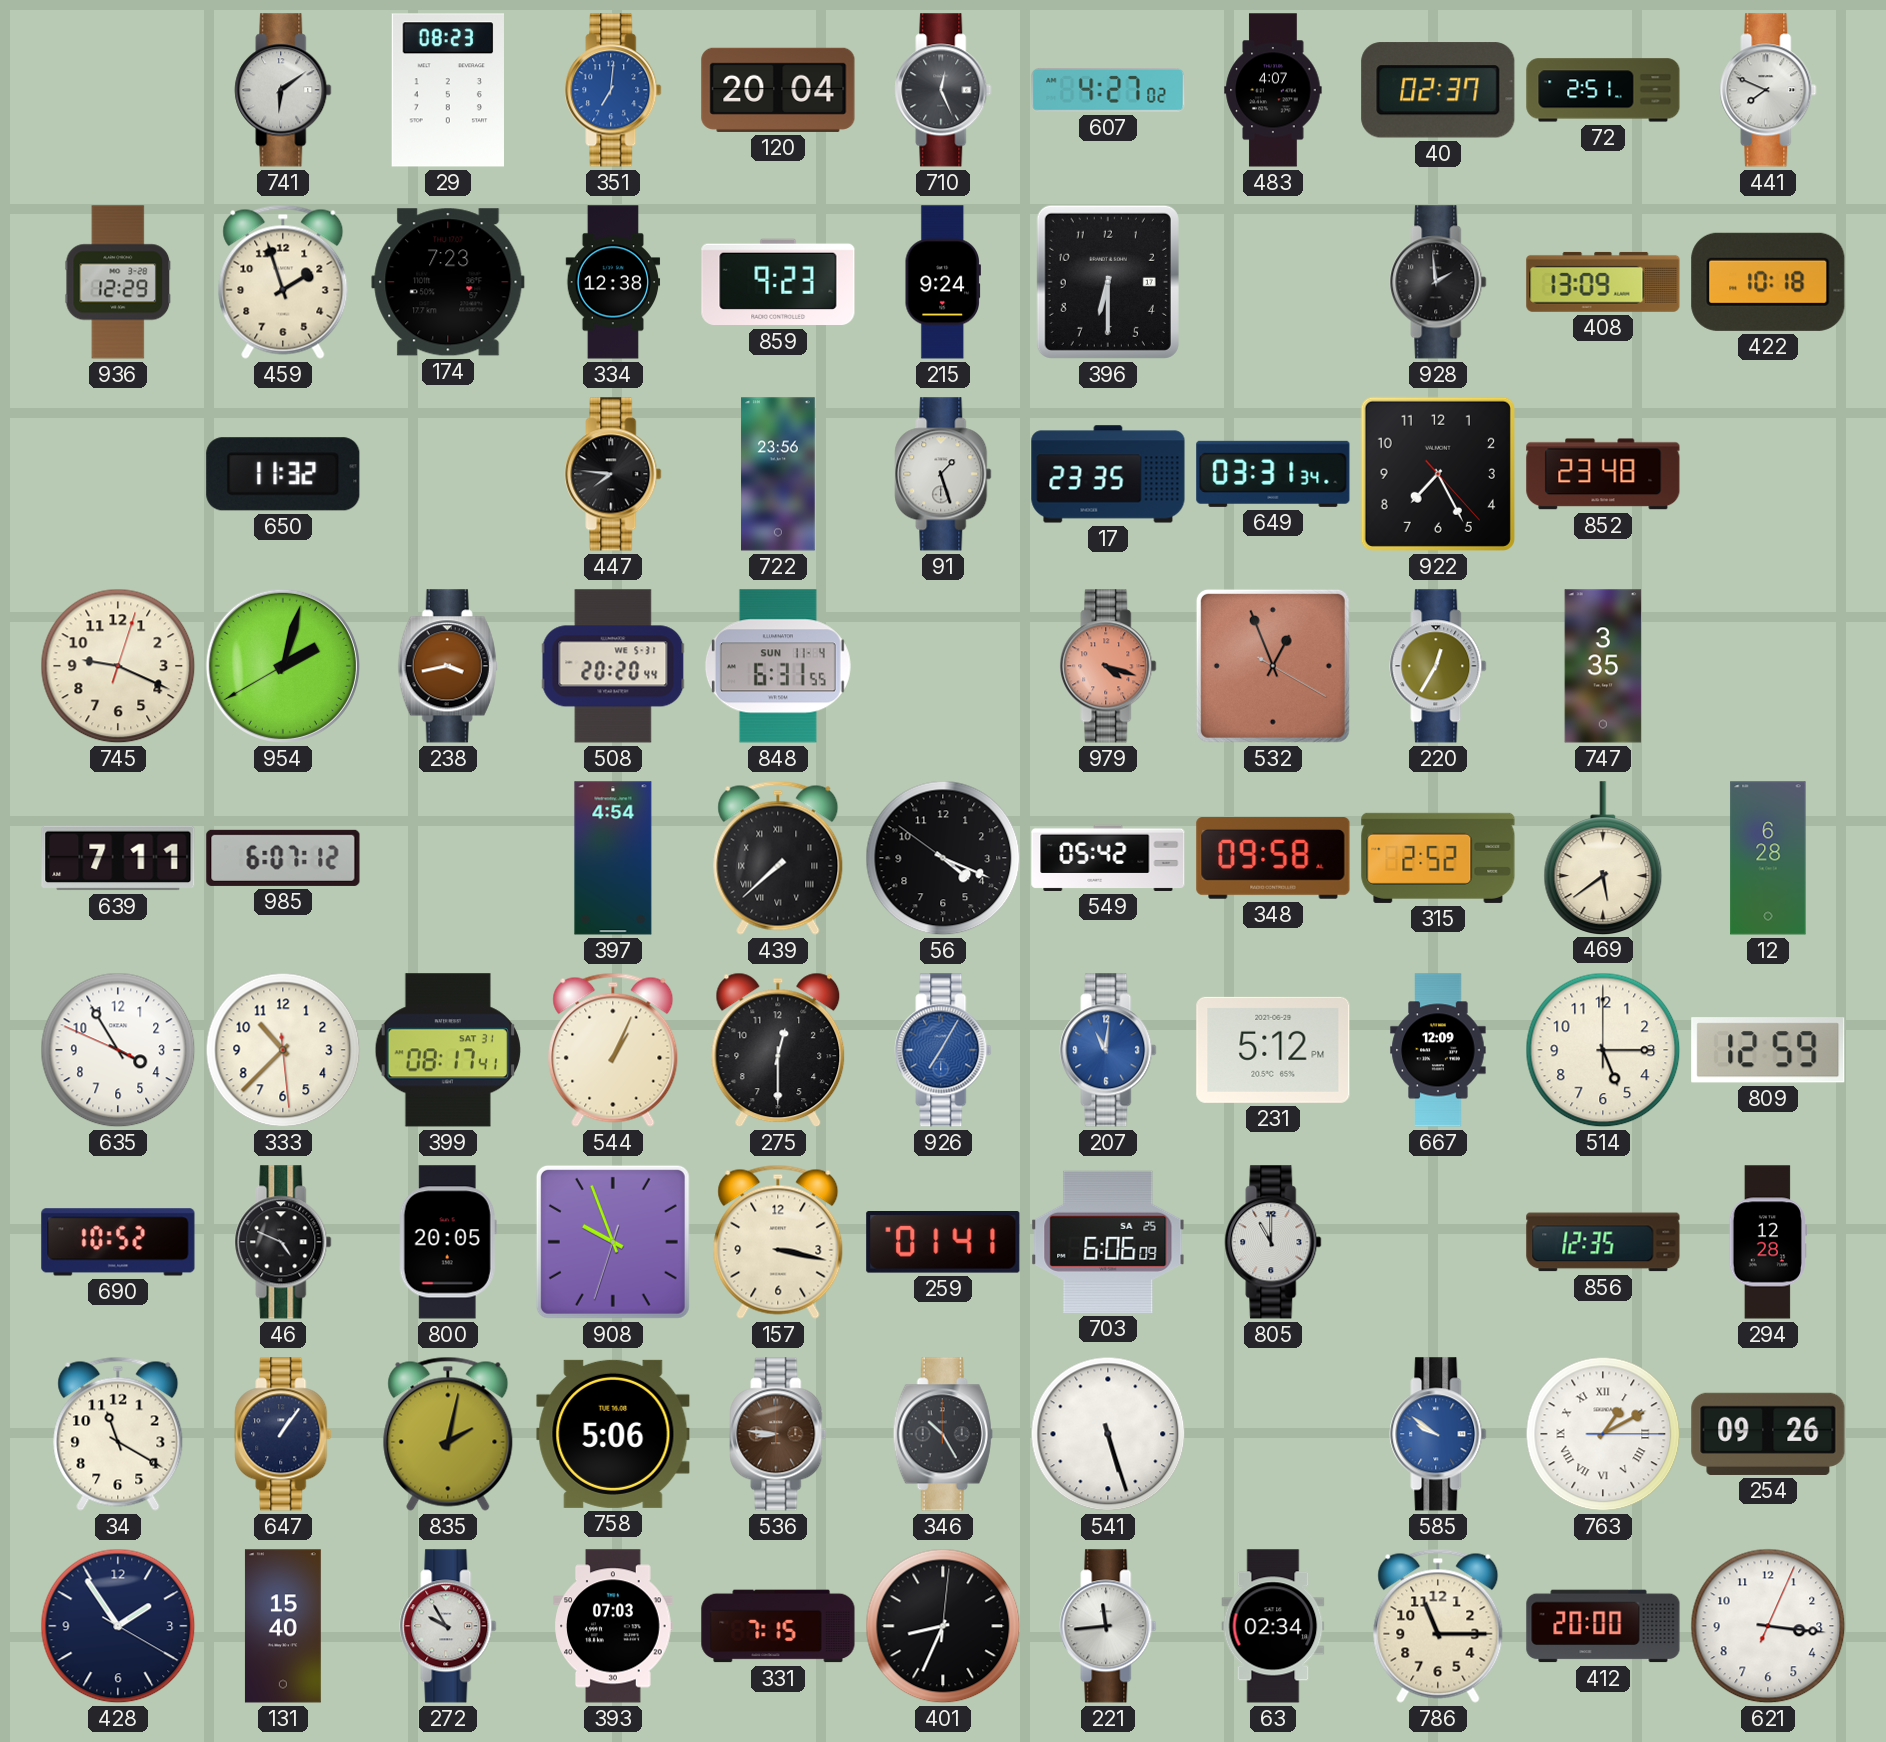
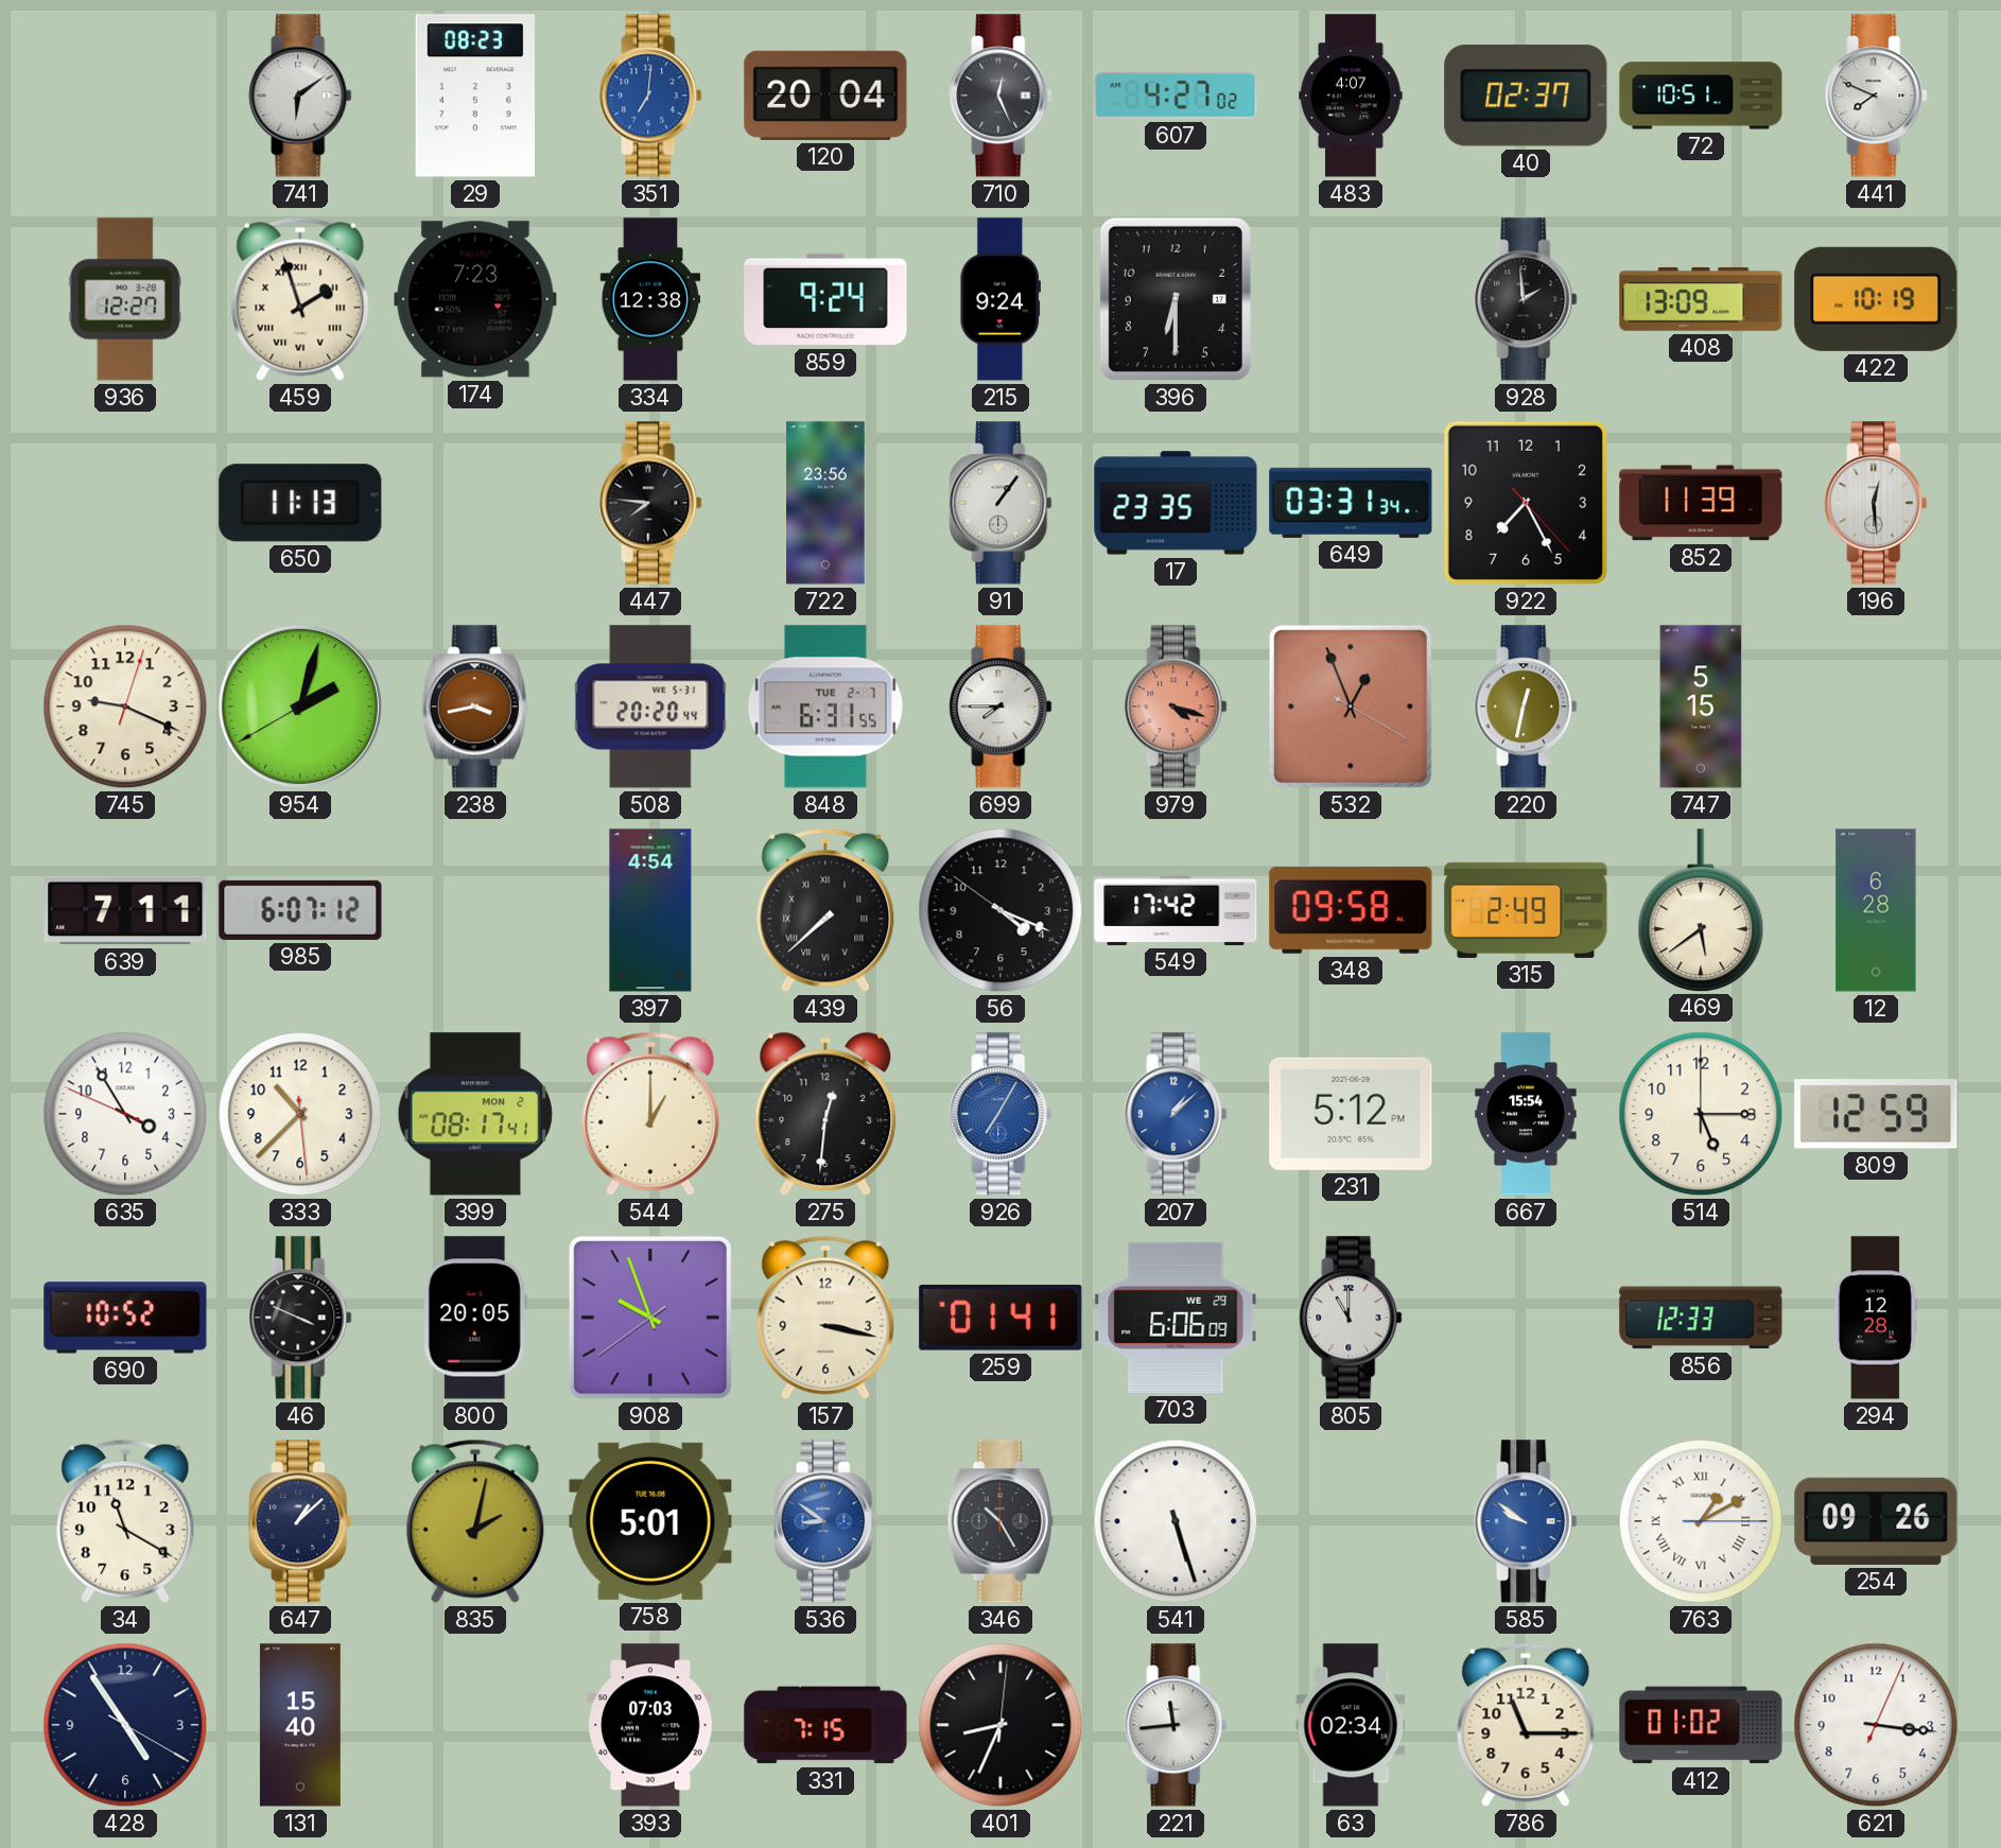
72: 2:51 -> 10:51 (1701, 95)
936: 12:29 -> 12:27 (125, 299)
459 numerals: Arabic -> Roman (300, 299)
859: 9:23 -> 9:24 (825, 299)
422: 10:18 -> 10:19 (1876, 299)
650: 11:32 -> 11:13 (300, 503)
91: 1:27 -> 1:06 (1000, 503)
852: 23:48 -> 11:39 (1701, 503)
196: none -> 12:29 (1876, 503)
848 date: SUN 11-4 -> TUE 2-7 (825, 707)
699: none -> 7:45 (1000, 707)
220: 12:35 -> 12:32 (1526, 707)
747: 3:35 -> 5:15 (1701, 707)
549: 05:42 -> 17:42 (1176, 910)
315: 2:52 -> 2:49 (1526, 910)
399 date: SAT 31 -> MON 2 (475, 1114)
544: 1:04 -> 1:00 (650, 1114)
275: 12:30 -> 12:31 (825, 1114)
207: 11:01 -> 1:08 (1176, 1114)
667: 12:09 -> 15:54 (1526, 1114)
46: 4:49 -> 3:49 (300, 1318)
908: 9:56:33 -> 9:56:39 (650, 1318)
703 date: SA 25 -> WE 29 (1176, 1318)
856: 12:35 -> 12:33 (1701, 1318)
647: 1:06 -> 1:08 (300, 1521)
758: 5:06 -> 5:01 (650, 1521)
536: 8:46 -> 8:51 (825, 1521)
536 dial: brown -> blue (825, 1521)
428: 1:54 -> 4:54 (125, 1725)
272: 9:55 -> none (448, 1626)
412: 20:00 -> 01:02 (1701, 1725)
